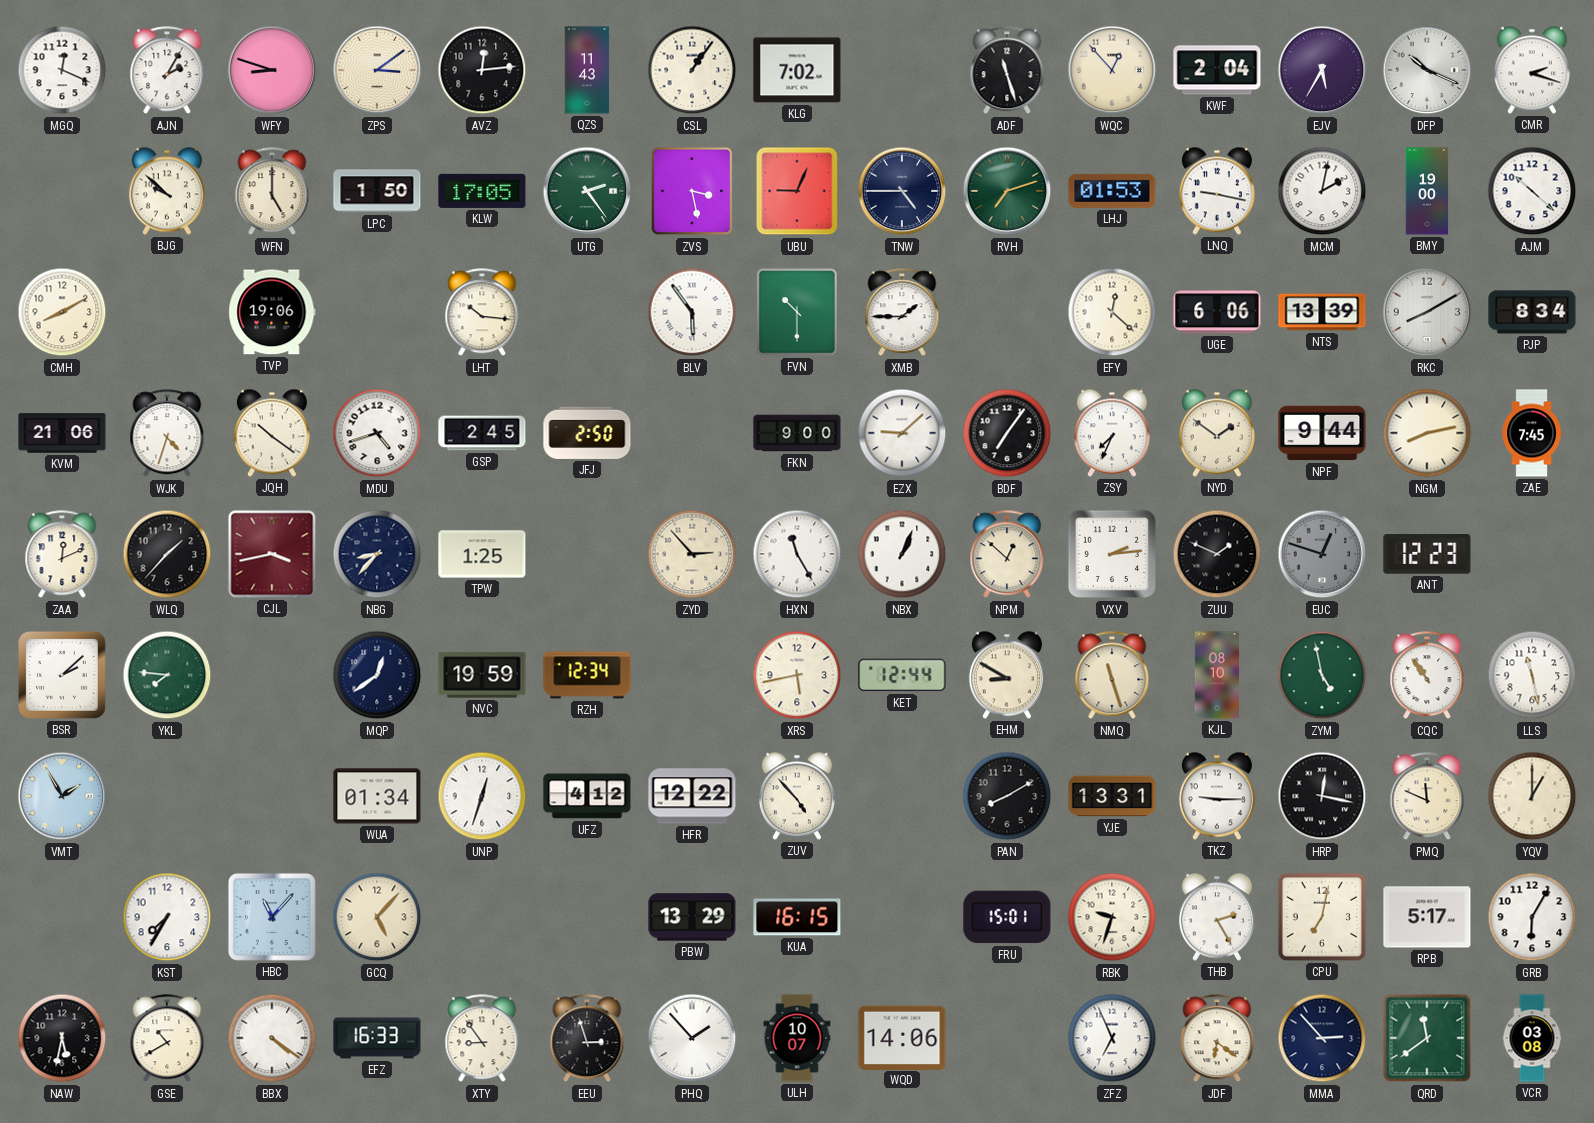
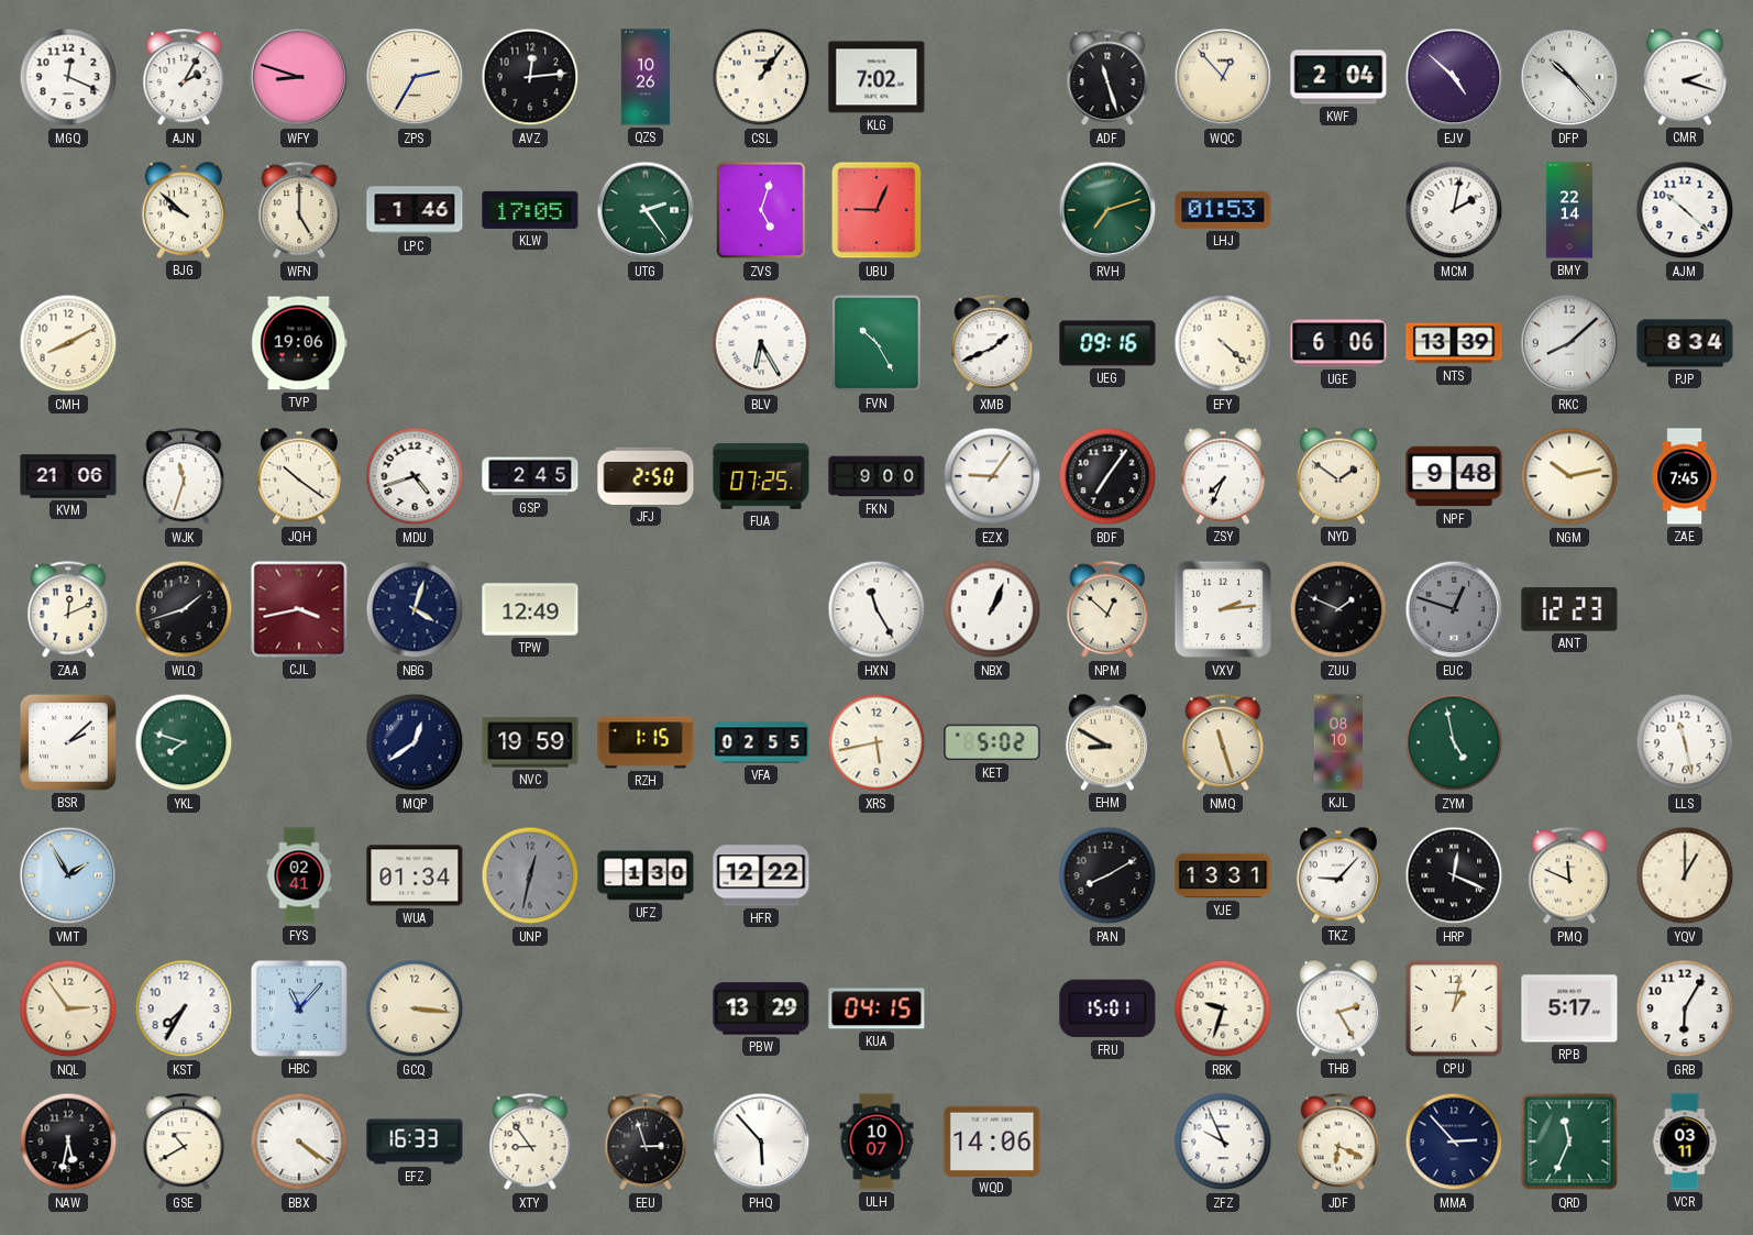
ZPS: 3:09 -> 2:35 (415, 77)
QZS: 11:43 -> 10:26 (646, 77)
EJV: 5:35 -> 4:52 (1454, 77)
DFP: 10:19 -> 10:23 (1569, 77)
LPC: 1:50 -> 1:46 (415, 210)
ZVS: 3:28 -> 5:03 (761, 210)
TNW: 4:45 -> none (902, 191)
LNQ: 9:17 -> none (1217, 191)
BMY: 19:00 -> 22:14 (1569, 210)
LHT: 10:16 -> none (482, 313)
BLV: 5:54 -> 6:25 (761, 343)
FVN: 10:30 -> 10:25 (878, 344)
XMB: 1:45 -> 1:41 (992, 344)
UEG: none -> 09:16 (1107, 343)
EFY: 12:22 -> 4:22 (1223, 343)
RKC: 8:10 -> 8:08 (1569, 343)
WJK: 4:33 -> 11:33 (184, 477)
FUA: none -> 07:25 (761, 477)
EZX: 9:08 -> 9:06 (992, 476)
NPF: 9:44 -> 9:48 (1454, 476)
NGM: 8:13 -> 10:13 (1569, 476)
WLQ: 1:37 -> 1:42 (184, 609)
NBG: 8:37 -> 4:03 (415, 609)
TPW: 1:25 -> 12:49 (530, 609)
ZYD: 2:53 -> none (692, 554)
YKL: 7:46 -> 7:48 (184, 742)
RZH: 12:34 -> 1:15 (646, 742)
VFA: none -> 02:55 (761, 742)
KET: 12:44 -> 5:02 (992, 742)
CQC: 10:54 -> none (1427, 676)
FYS: none -> 02:41 (299, 875)
UNP: 12:33 -> 12:32 (530, 875)
UNP dial: white -> grey (530, 875)
UFZ: 4:12 -> 1:30 (646, 875)
ZUV: 4:53 -> none (797, 796)
TKZ: 9:15 -> 9:07 (1338, 875)
HRP: 12:17 -> 12:19 (1454, 875)
NQL: none -> 2:54 (68, 1008)
GCQ: 5:07 -> 3:16 (415, 1008)
KUA: 16:15 -> 04:15 (876, 1008)
CPU: 7:02 -> 1:02 (1454, 1008)
PHQ: 1:53 -> 5:53 (761, 1142)
ZFZ: 6:56 -> 9:56 (1223, 1142)
JDF: 6:21 -> 6:19 (1338, 1143)
QRD: 11:39 -> 11:34 (1569, 1142)
VCR: 03:08 -> 03:11 (1685, 1142)
